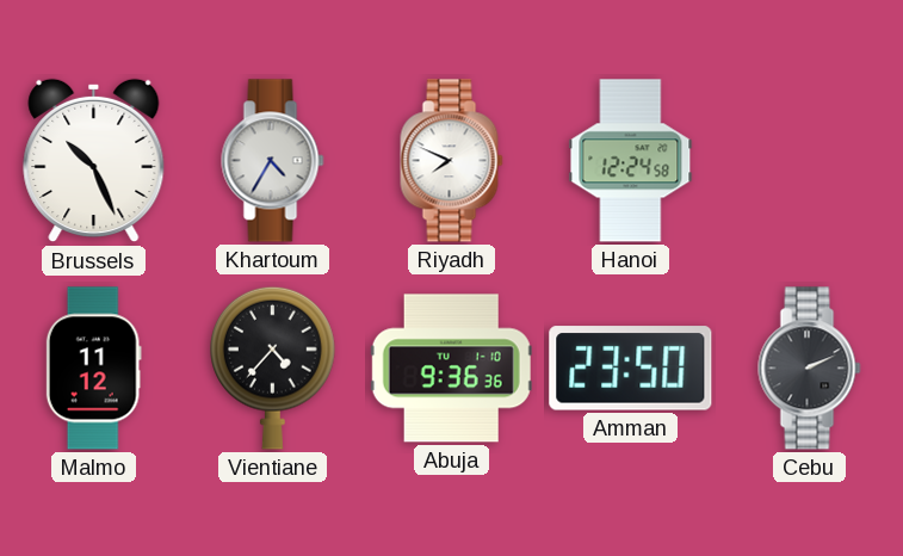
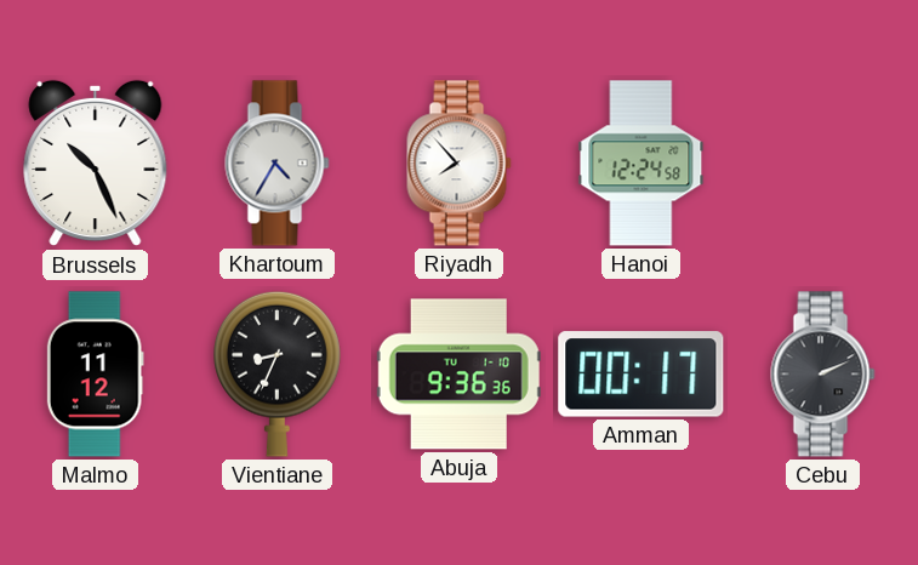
Riyadh: 7:49 -> 7:53 (460, 164)
Vientiane: 4:37 -> 8:34 (278, 373)
Amman: 23:50 -> 00:17 (642, 375)
